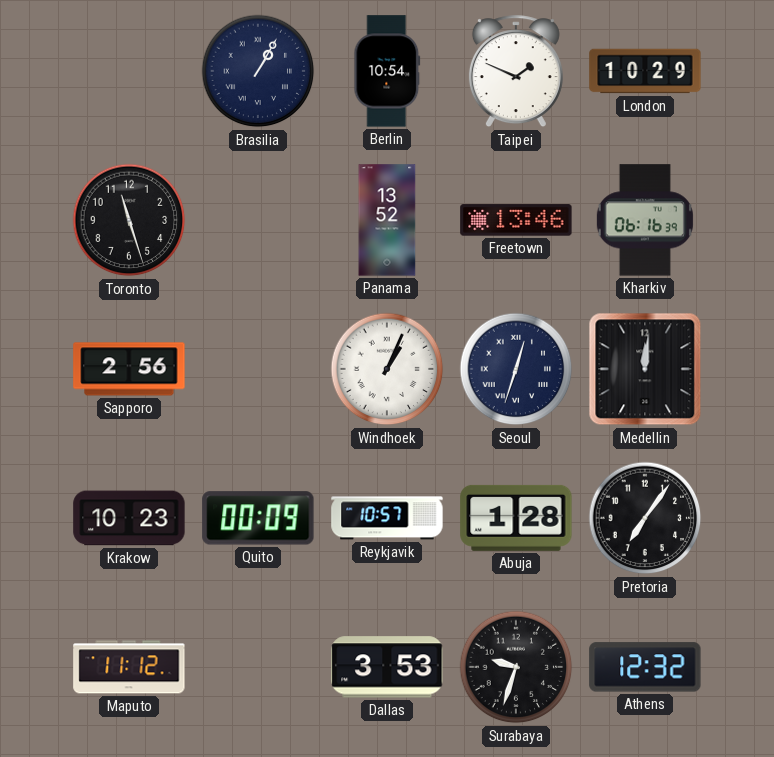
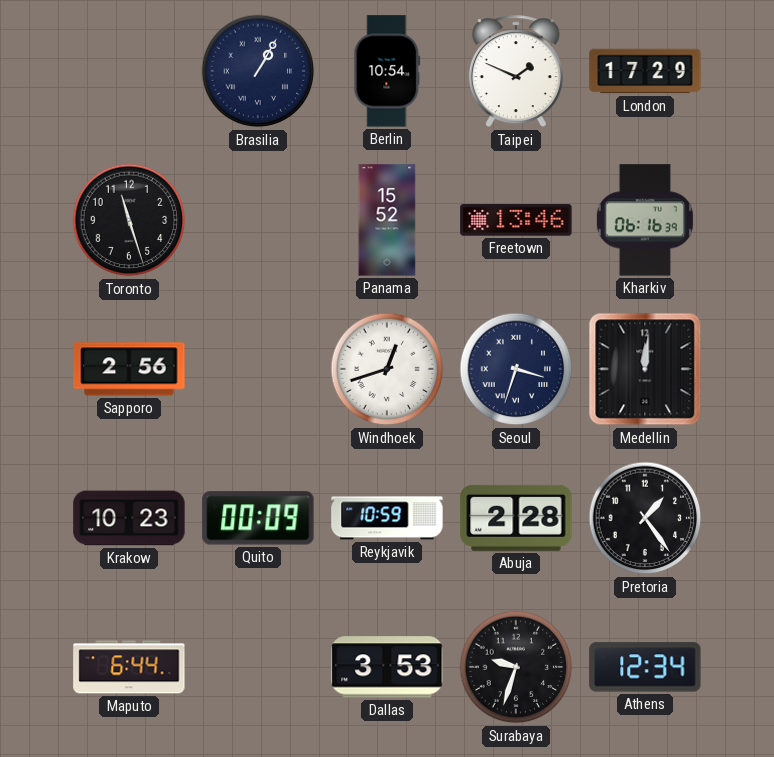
London: 10:29 -> 17:29 (645, 71)
Panama: 13:52 -> 15:52 (387, 220)
Windhoek: 1:04 -> 12:42 (387, 369)
Seoul: 12:33 -> 3:33 (516, 369)
Reykjavik: 10:57 -> 10:59 (387, 518)
Abuja: 1:28 -> 2:28 (516, 518)
Pretoria: 7:06 -> 1:24 (645, 518)
Maputo: 11:12 -> 6:44 (129, 667)
Athens: 12:32 -> 12:34 (645, 667)
